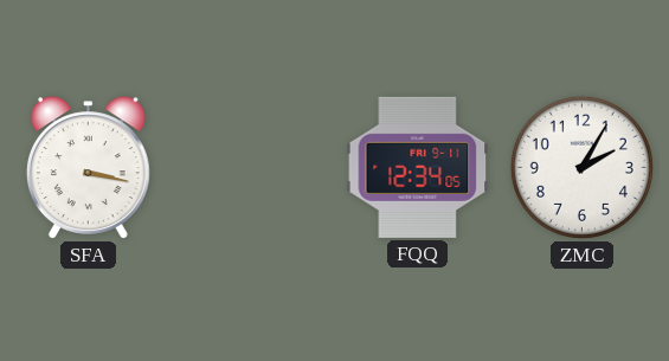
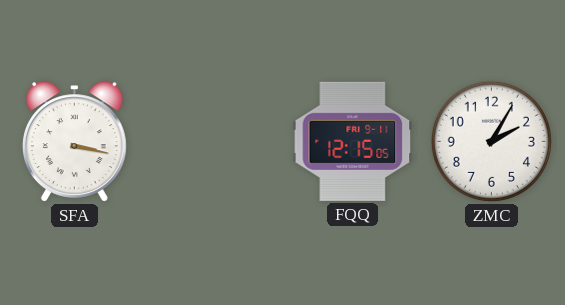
FQQ: 12:34 -> 12:15 (353, 141)
